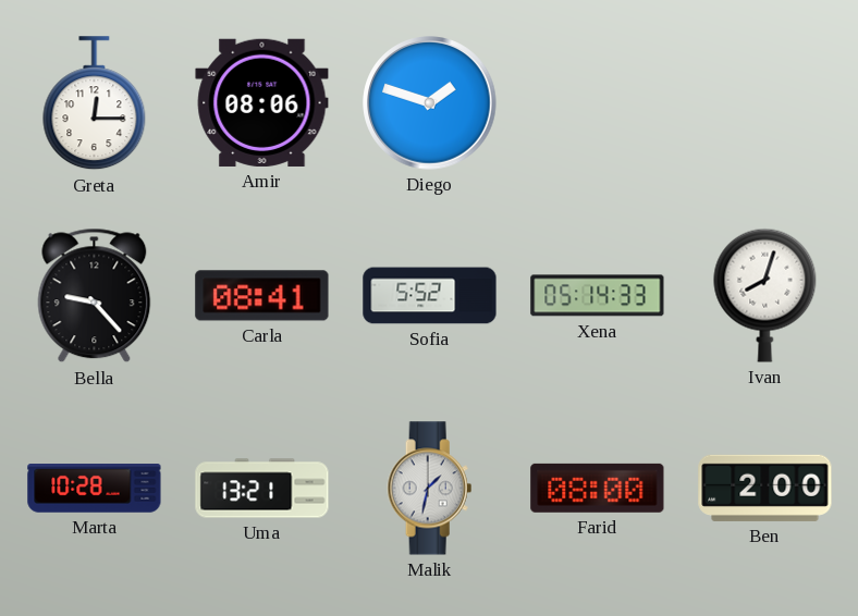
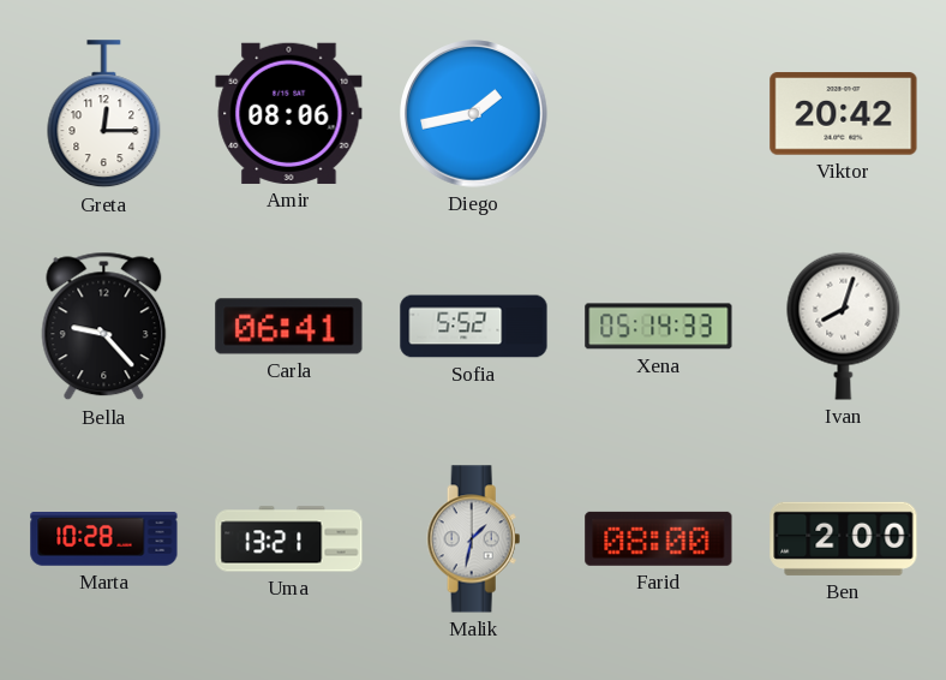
Diego: 1:48 -> 1:43 (474, 114)
Viktor: none -> 20:42 (844, 114)
Carla: 08:41 -> 06:41 (289, 327)
